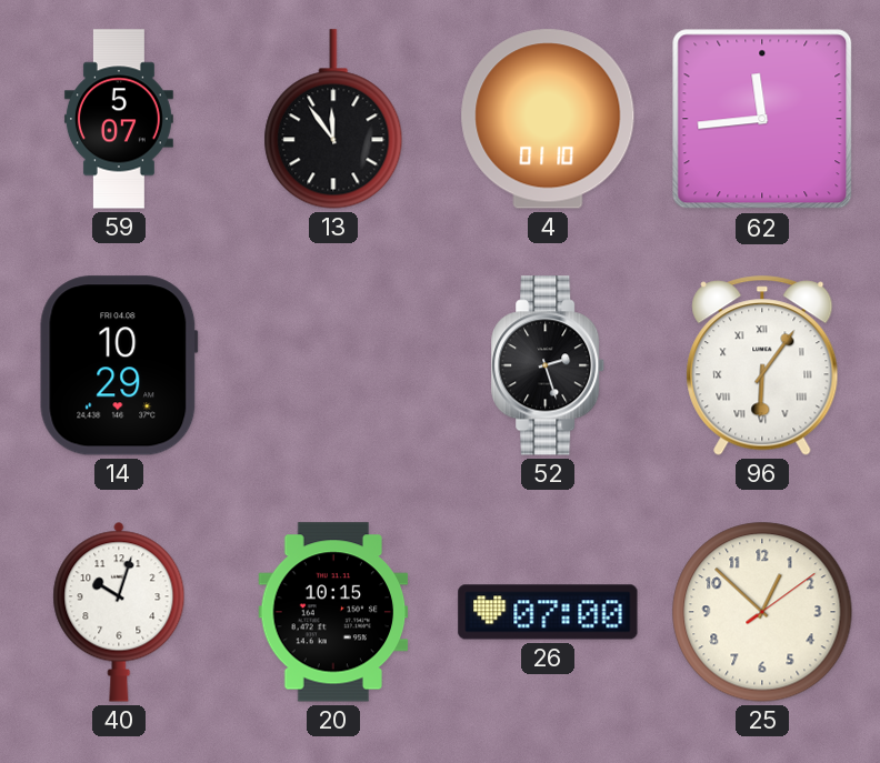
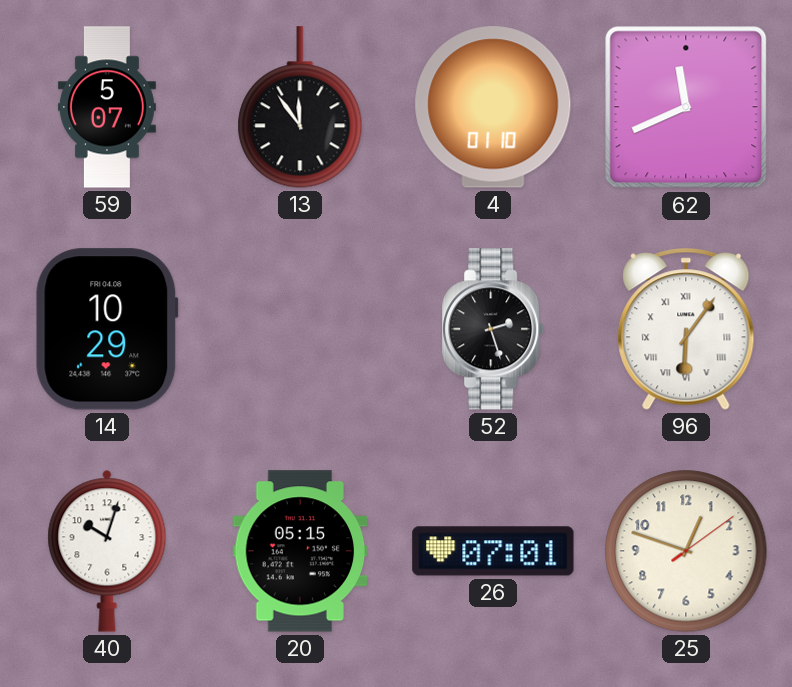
62: 11:44 -> 11:41 (686, 107)
20: 10:15 -> 05:15 (300, 551)
26: 07:00 -> 07:01 (493, 551)
25: 12:52 -> 12:48 (686, 551)
